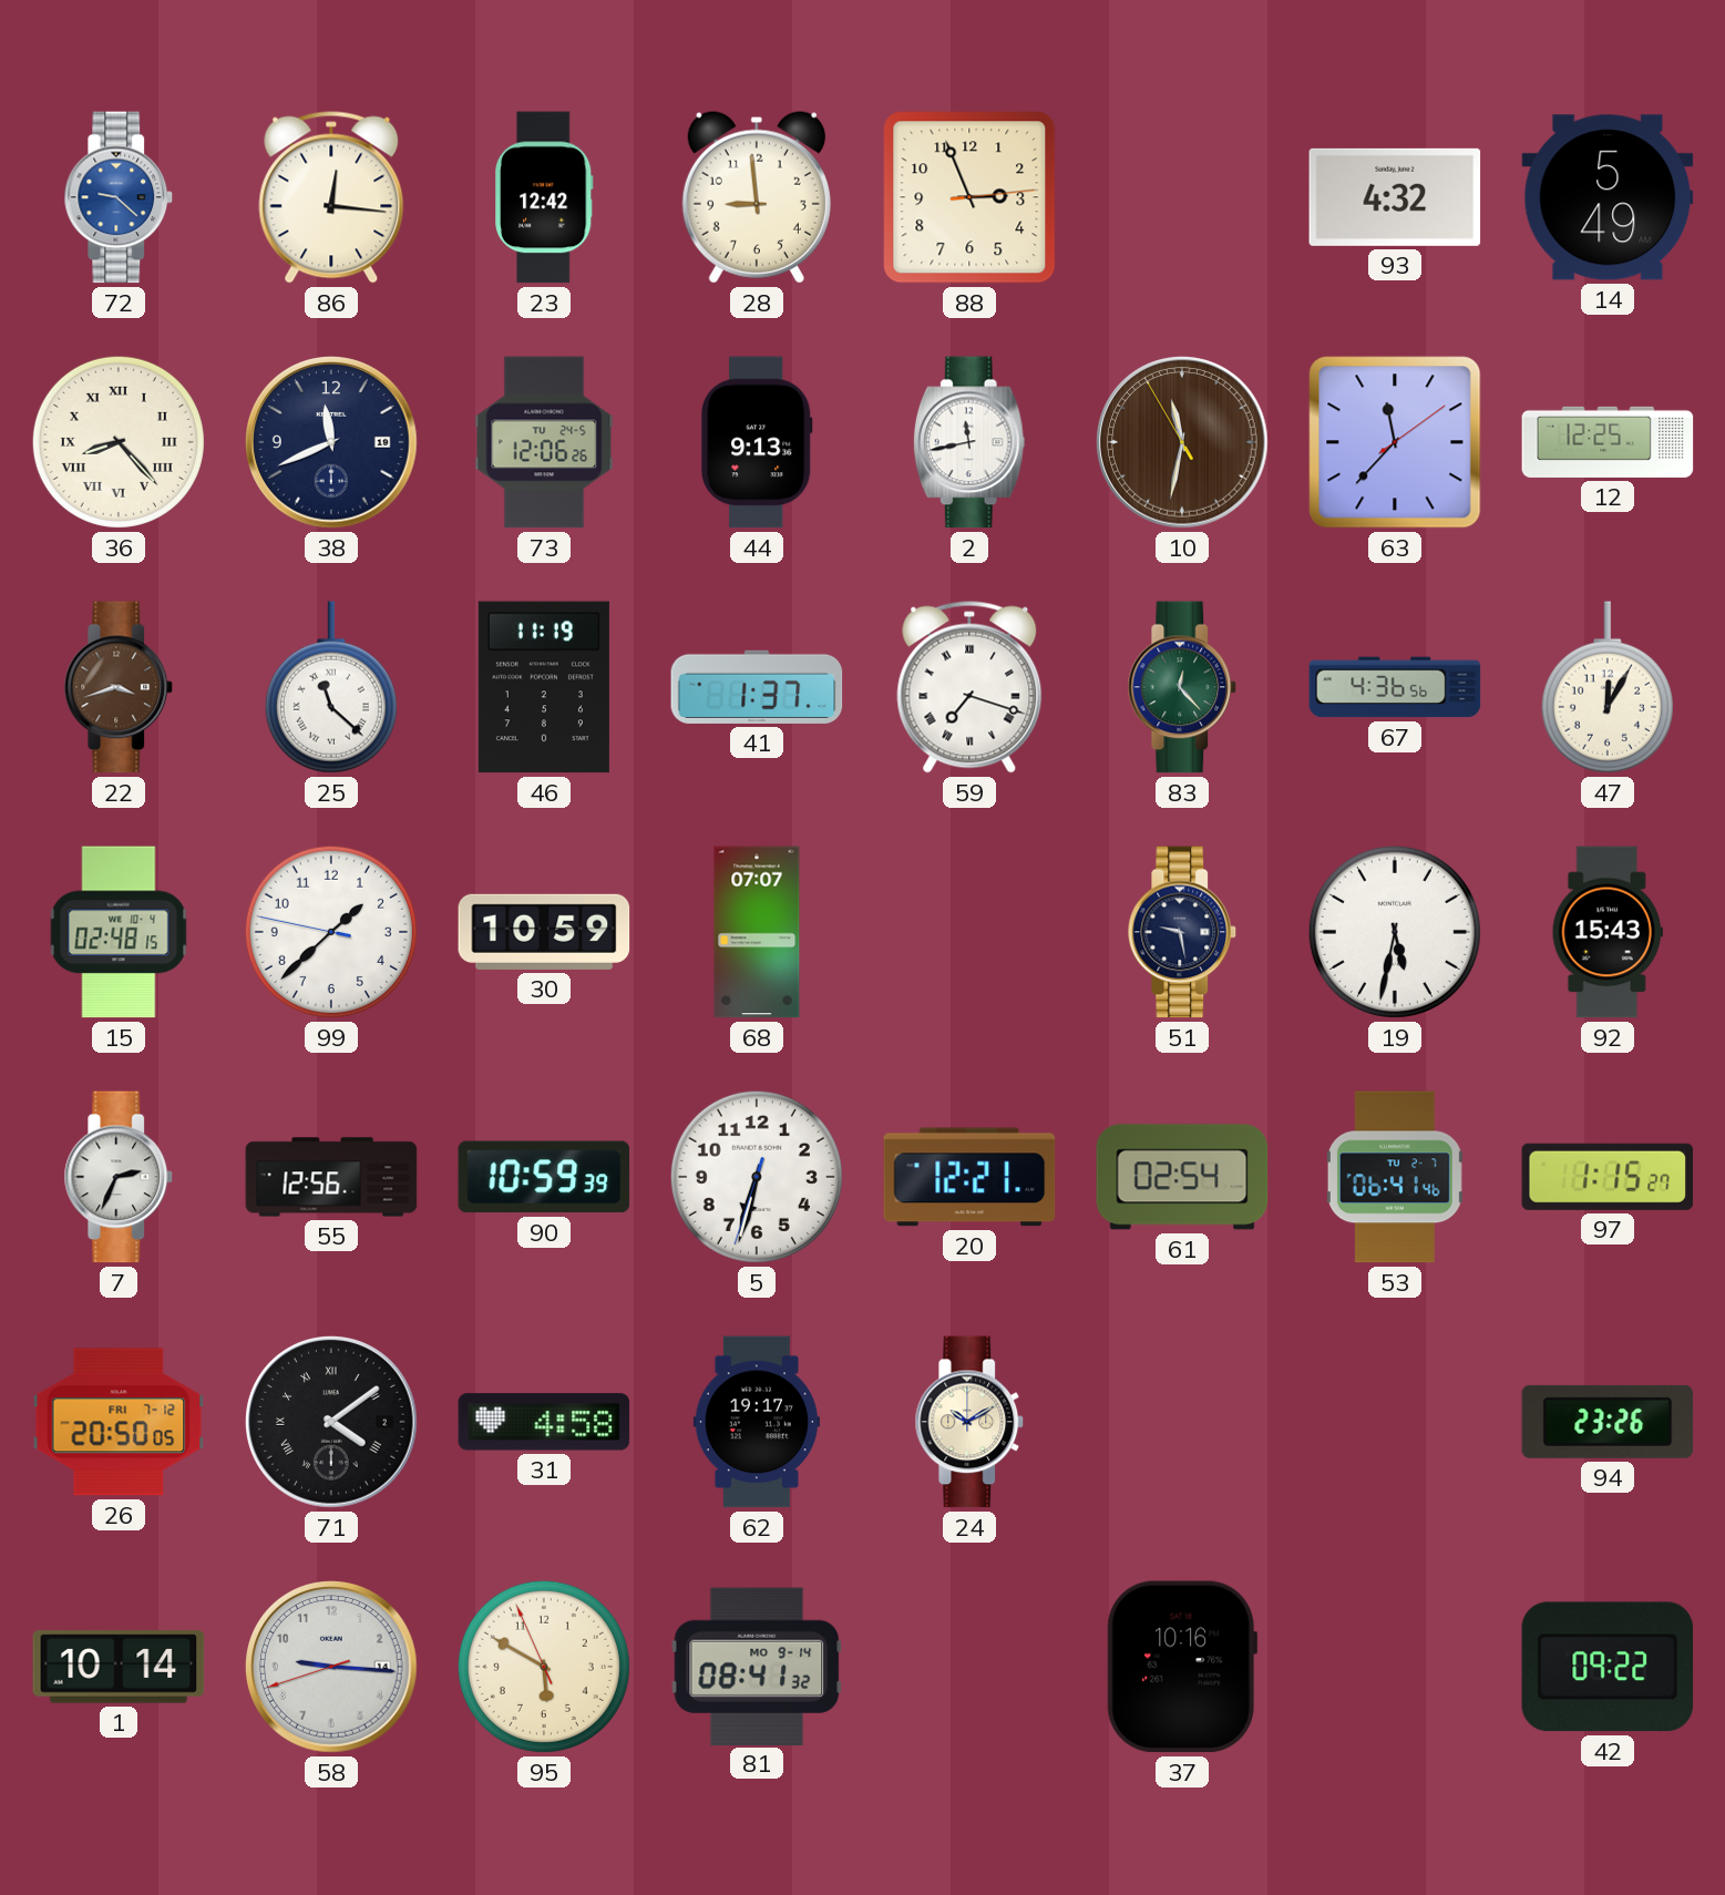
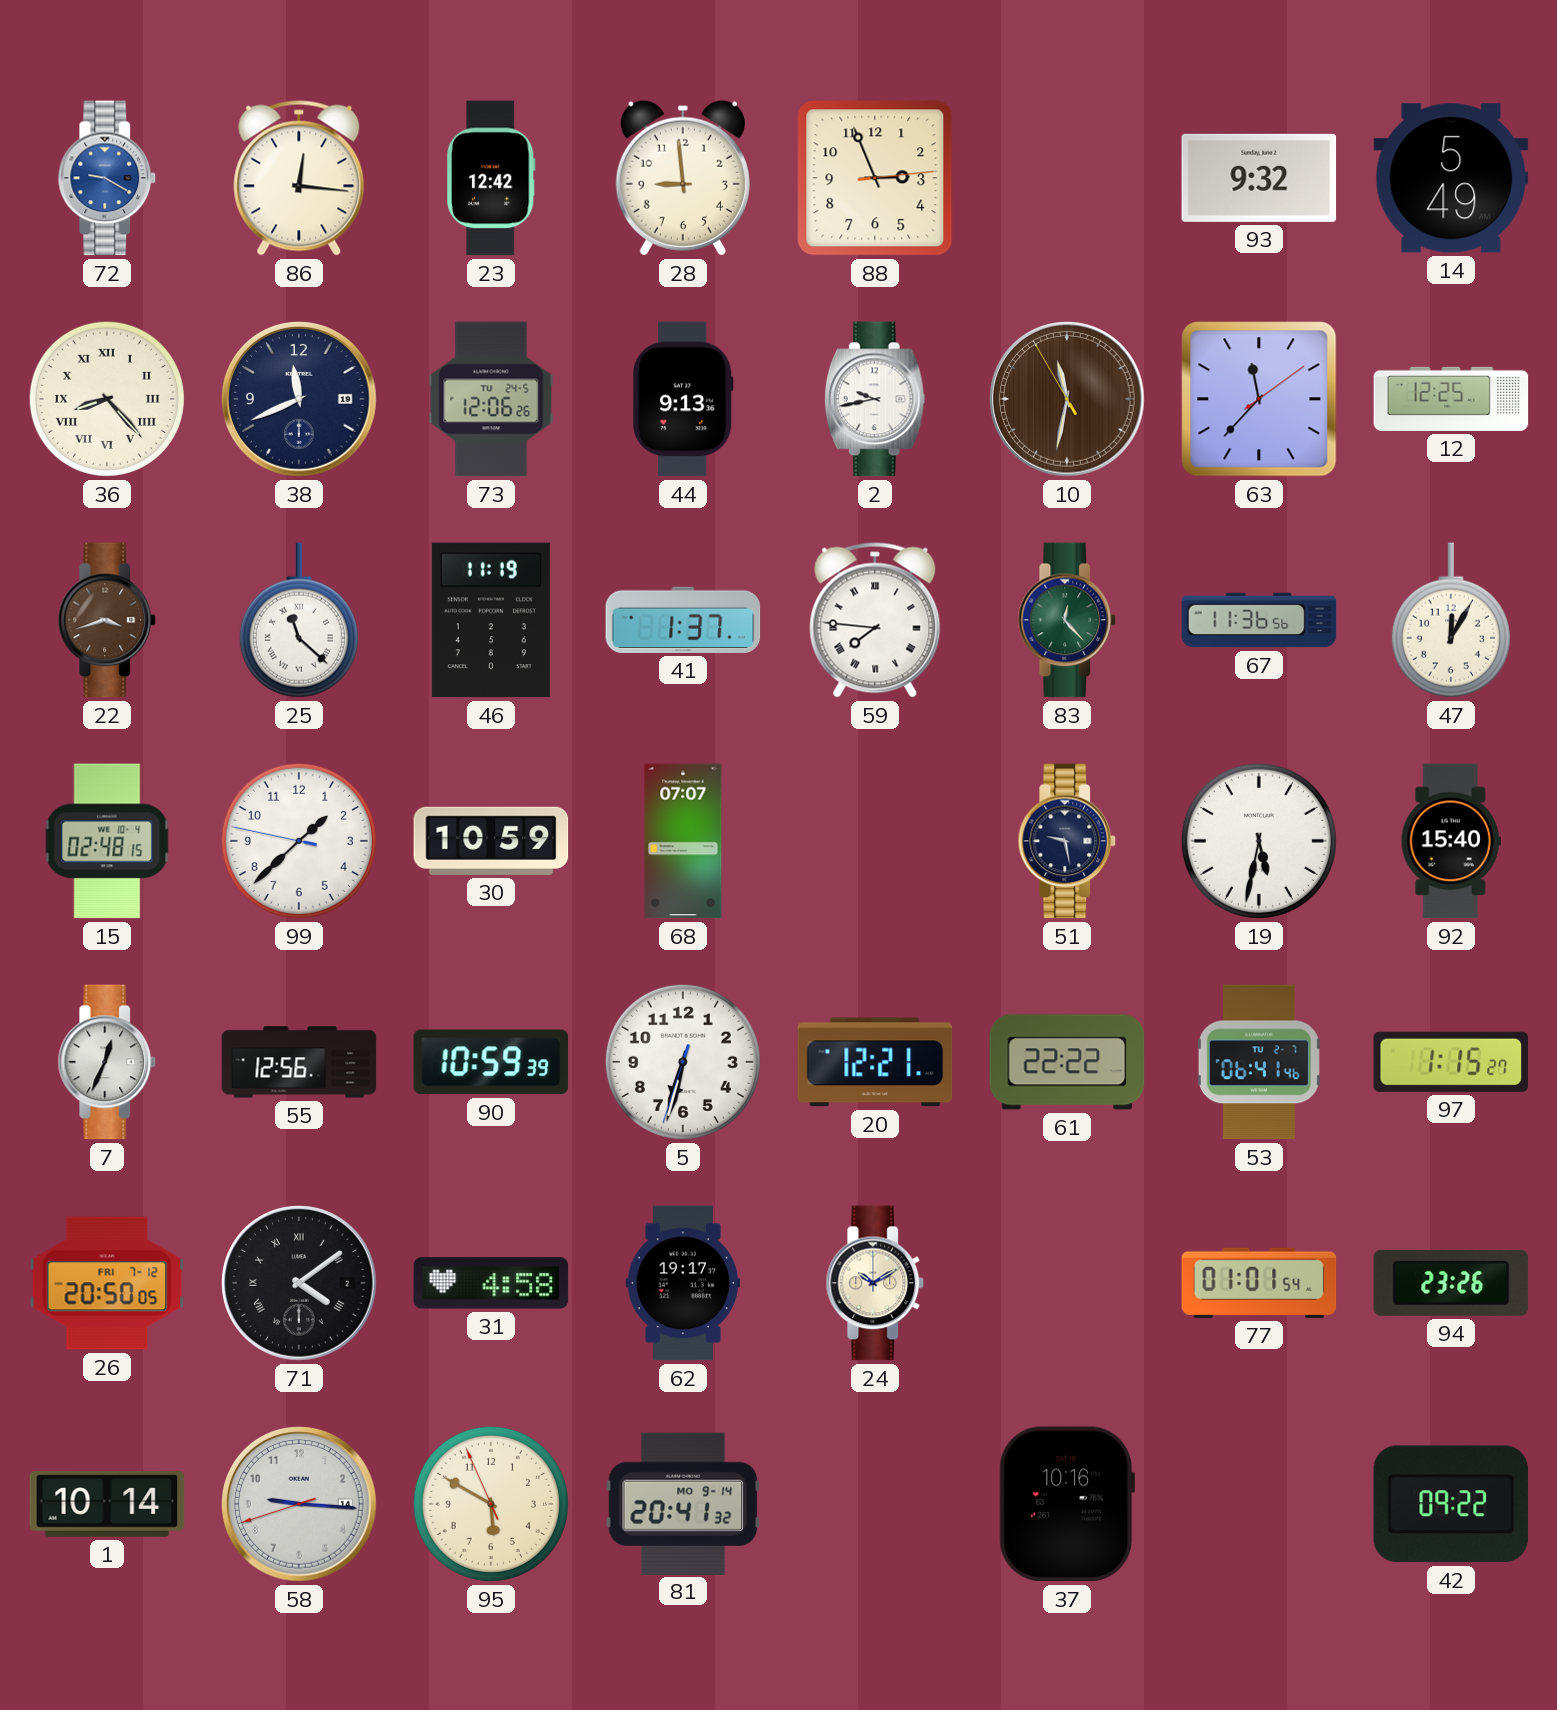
72: 9:22 -> 9:20 (107, 178)
93: 4:32 -> 9:32 (1259, 178)
2: 11:43 -> 9:43 (875, 399)
59: 7:18 -> 7:46 (875, 620)
67: 4:36 -> 11:36 (1259, 620)
92: 15:43 -> 15:40 (1451, 841)
7: 2:34 -> 12:34 (107, 1062)
61: 02:54 -> 22:22 (1067, 1062)
77: none -> 01:01 (1259, 1283)
81: 08:41 -> 20:41 (683, 1503)
